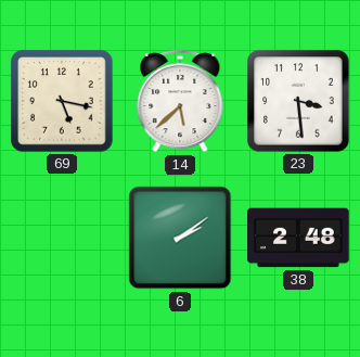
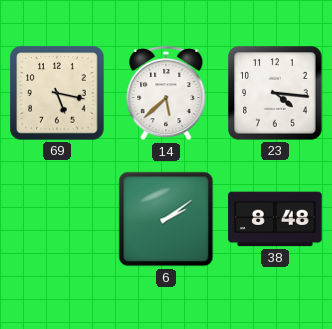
23: 3:29 -> 4:16 (275, 93)
38: 2:48 -> 8:48 (275, 219)
